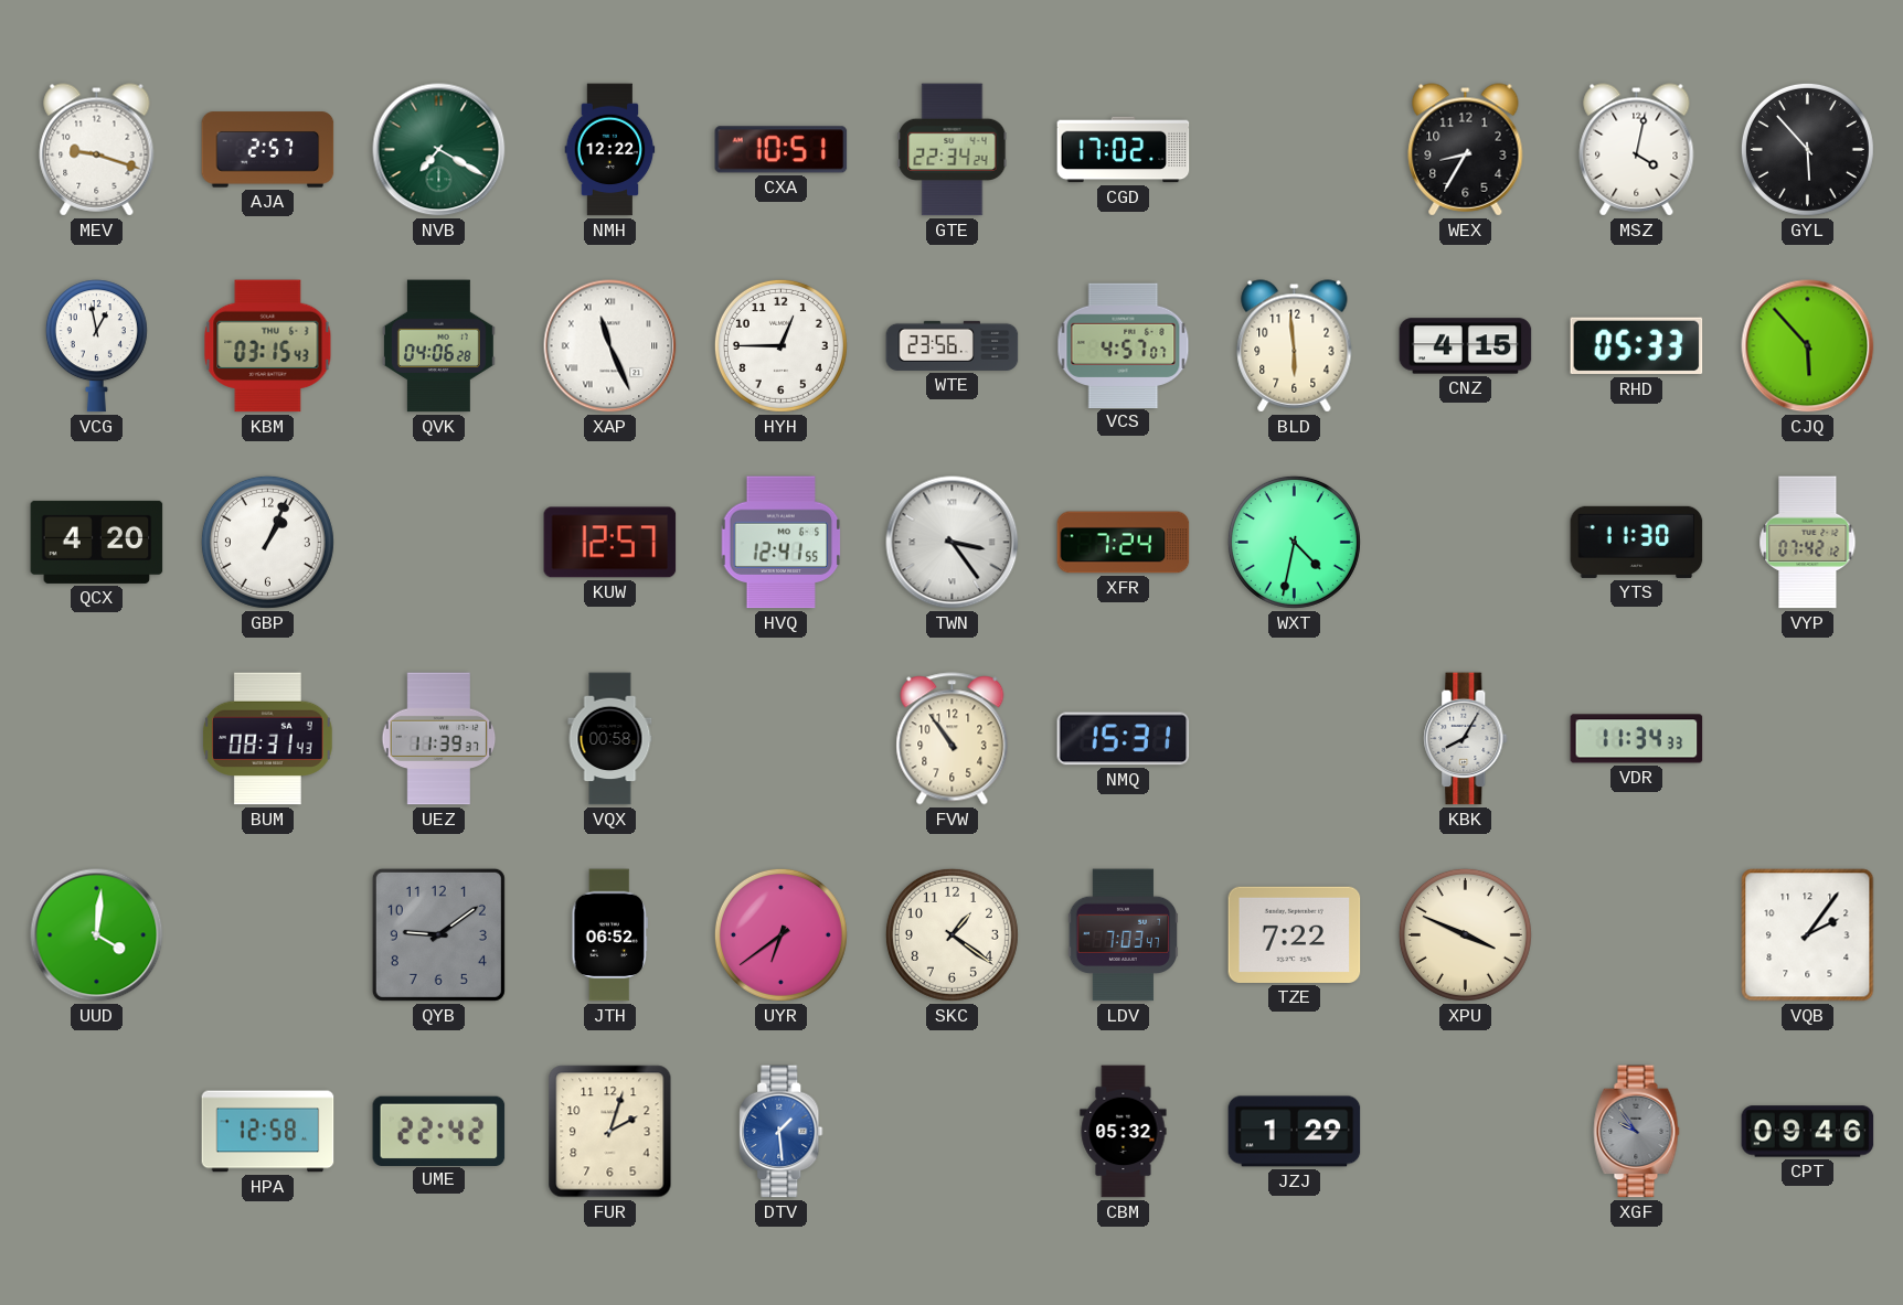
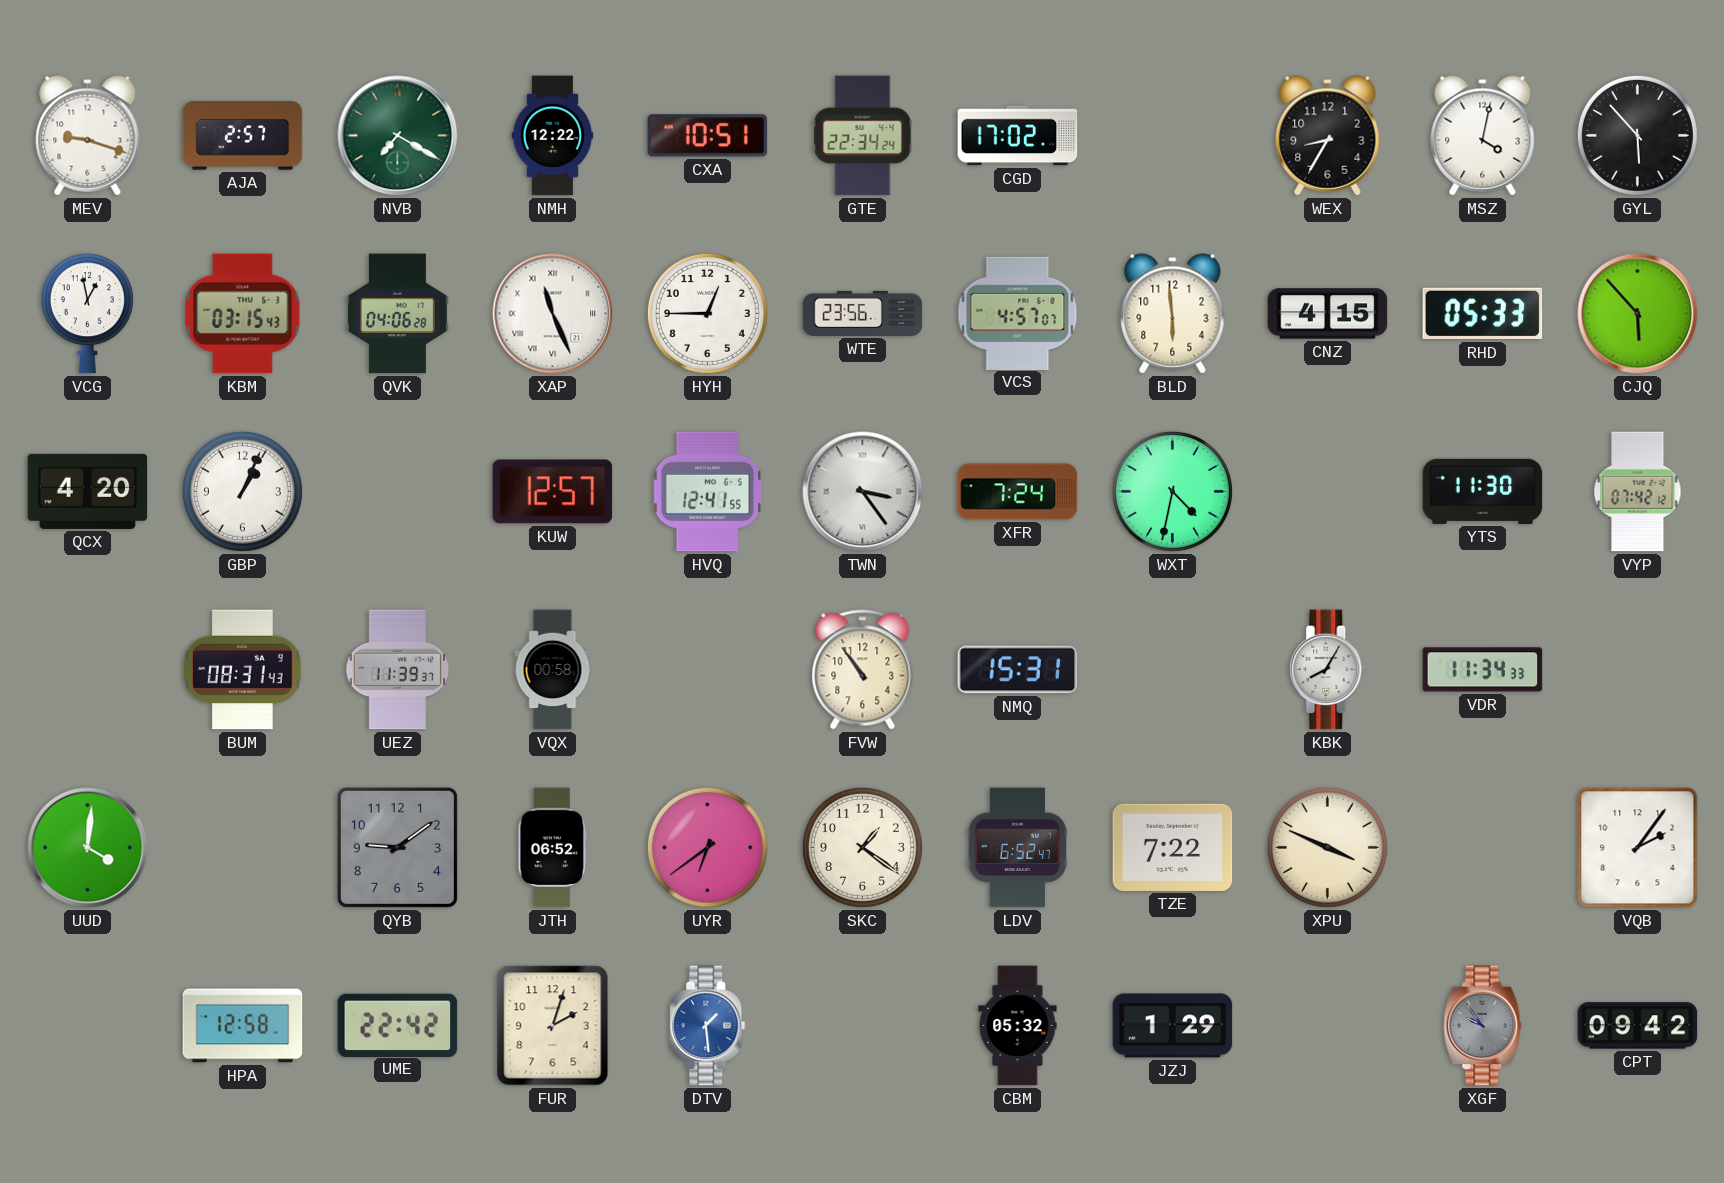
LDV: 7:03 -> 6:52 (1017, 848)
CPT: 09:46 -> 09:42 (1638, 1026)
